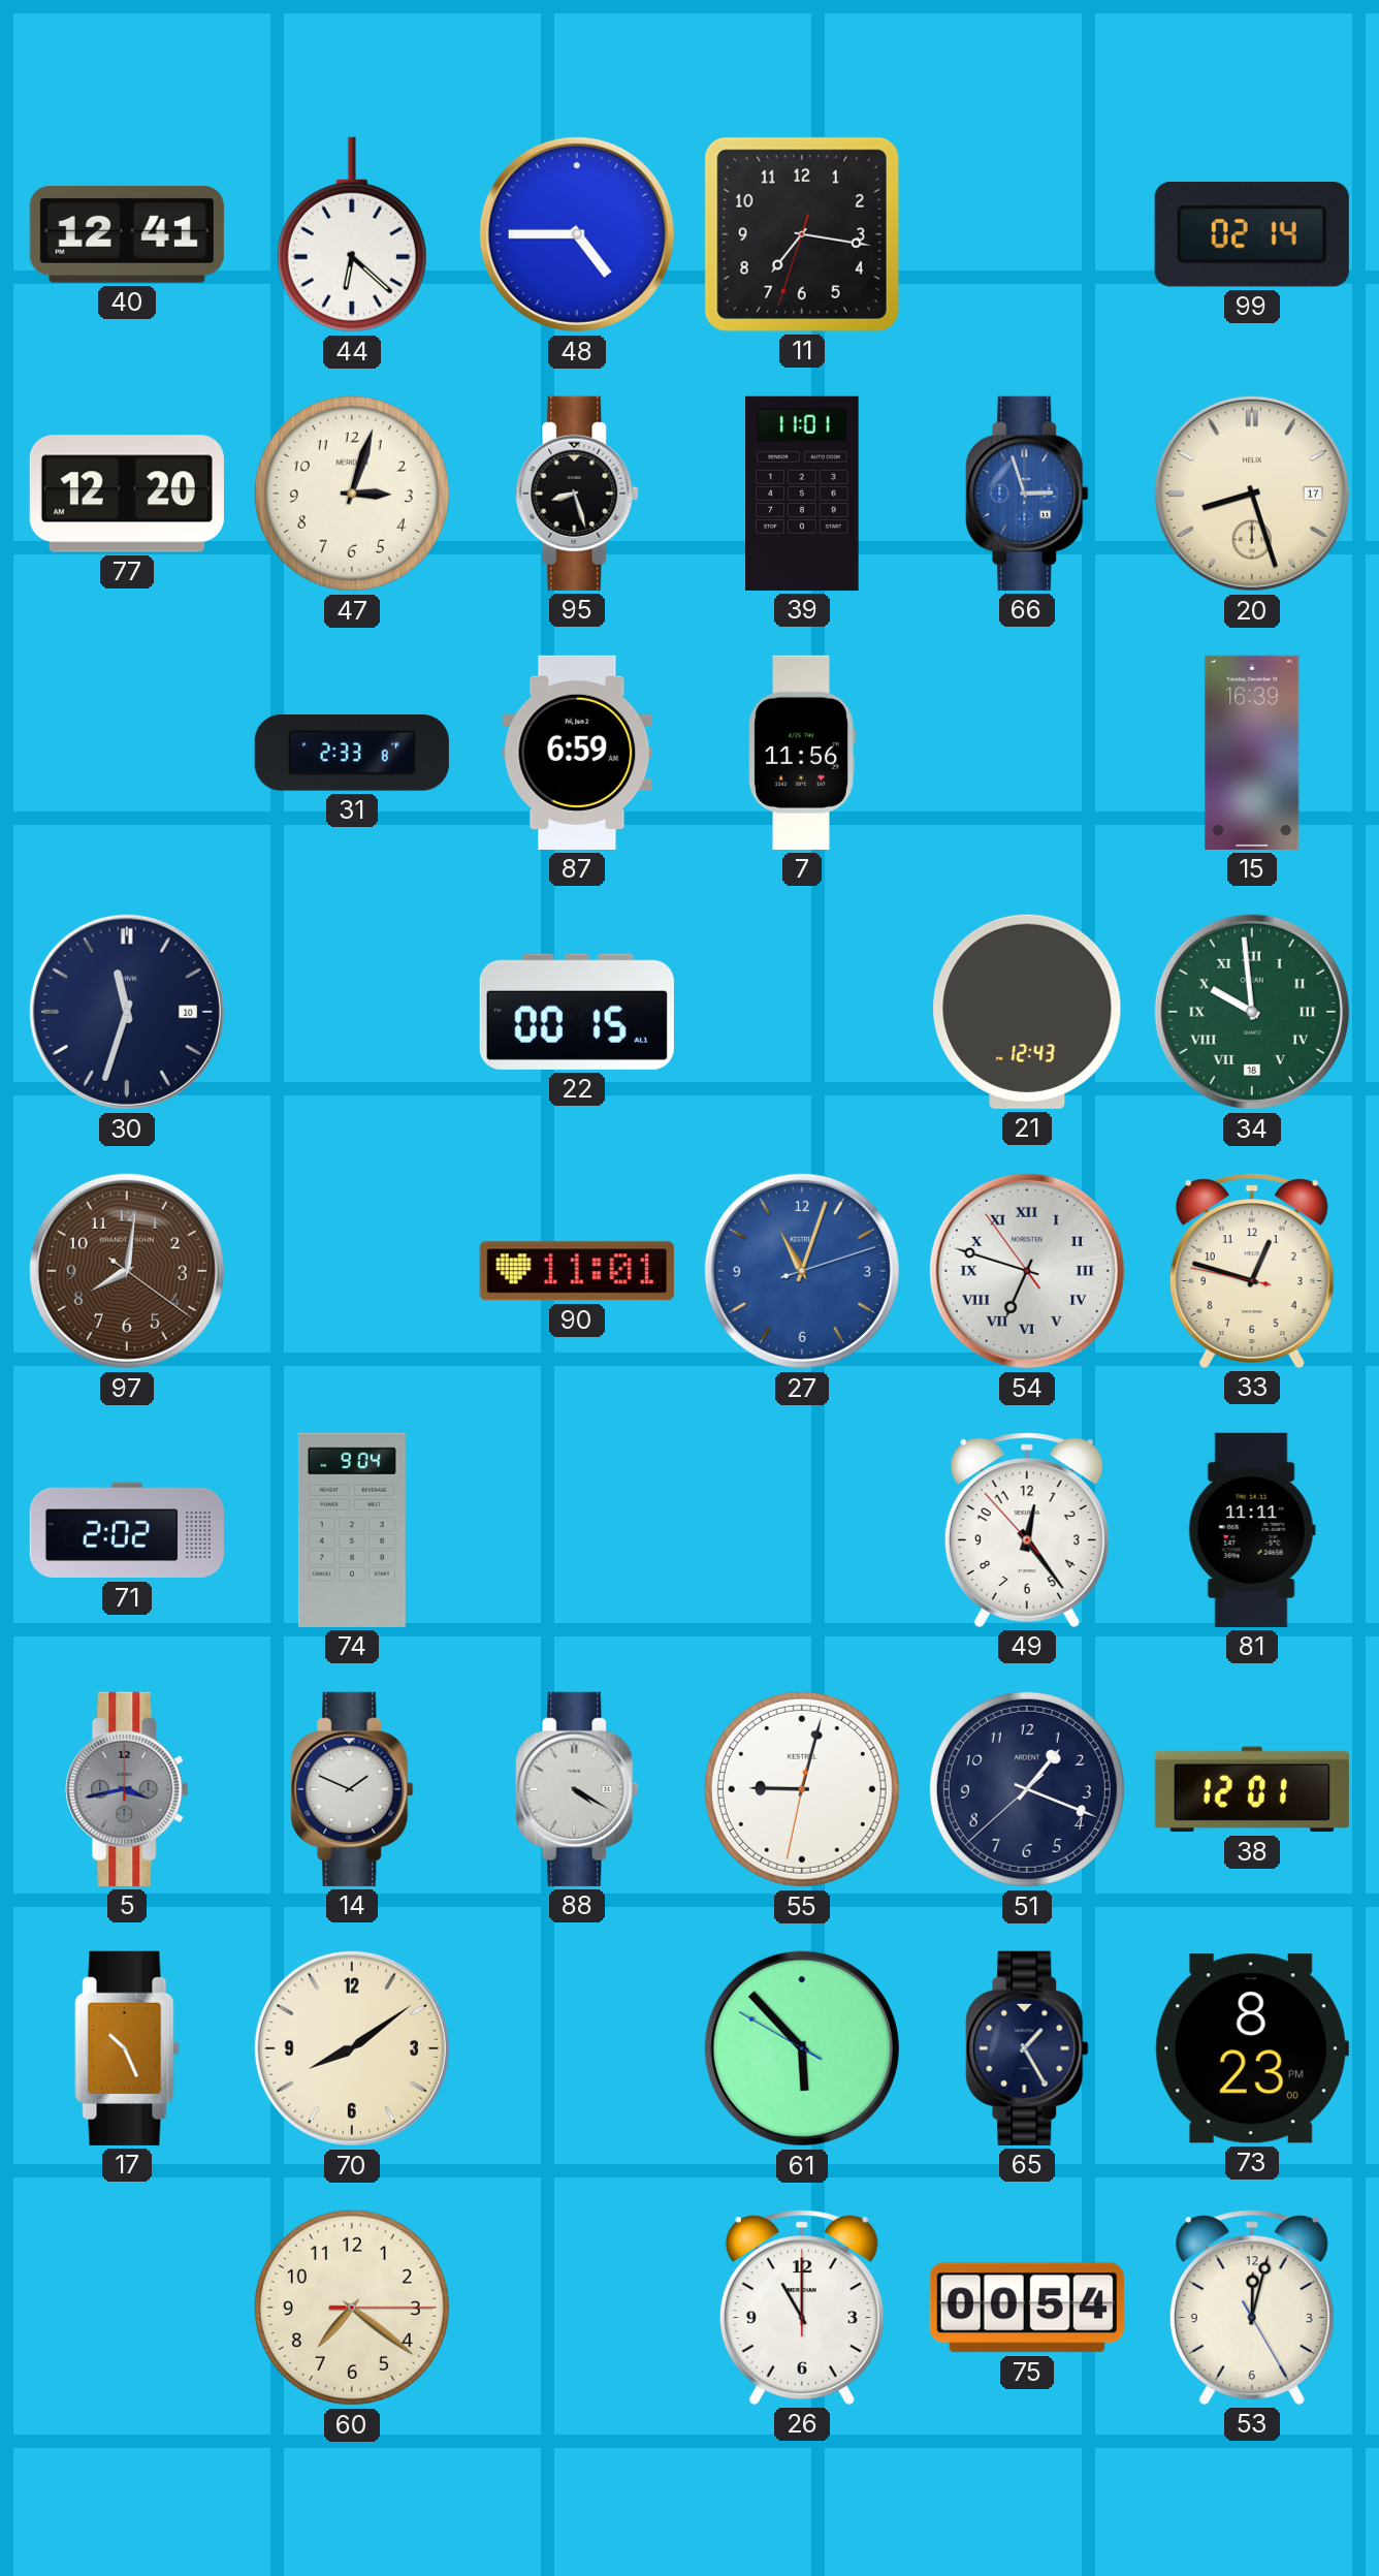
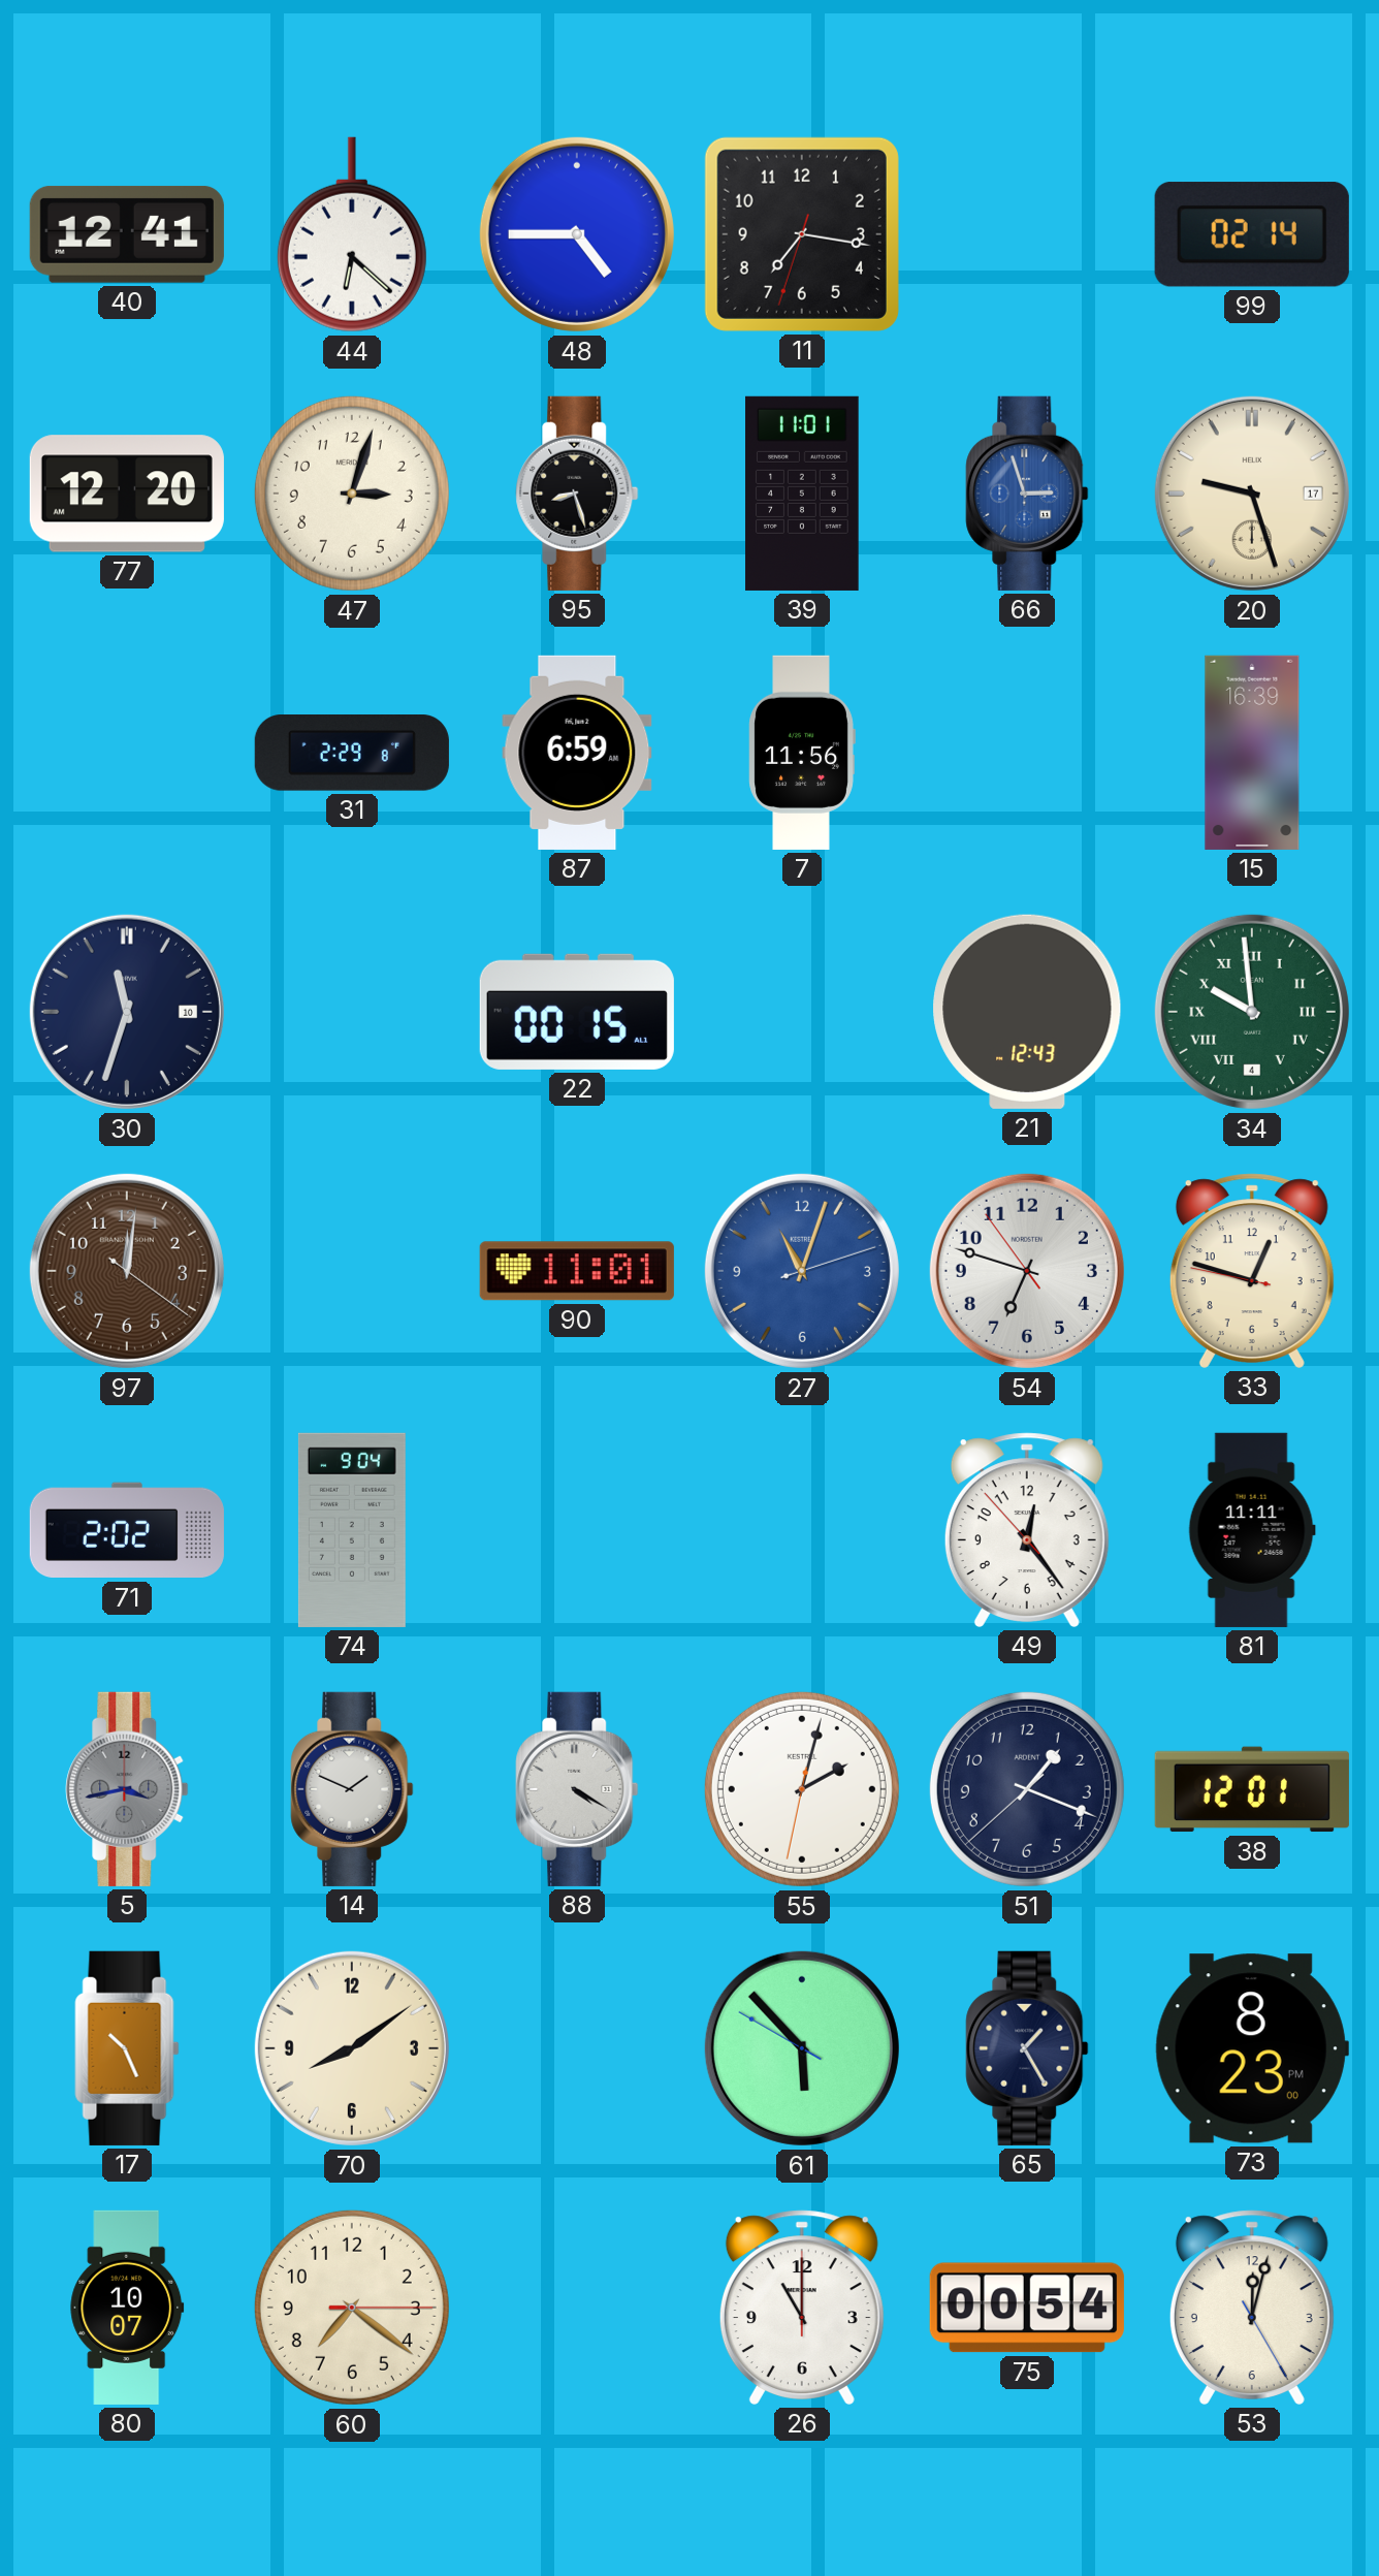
20: 8:27 -> 9:27 (1252, 494)
31: 2:33 -> 2:29 (352, 753)
34 date: 18 -> 4 (1252, 1012)
97: 8:01 -> 12:01 (127, 1271)
54 numerals: Roman -> Arabic (1027, 1271)
55: 9:02 -> 2:02 (802, 1789)
80: none -> 10:07 (127, 2308)
